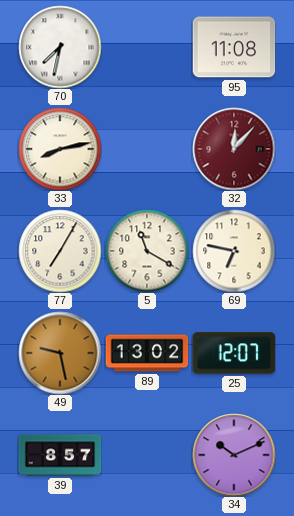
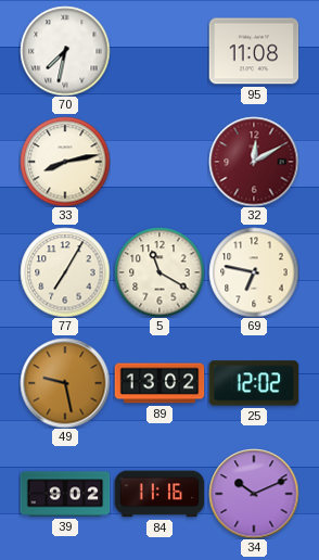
32: 12:07 -> 12:10 (254, 162)
25: 12:07 -> 12:02 (254, 383)
39: 8:57 -> 9:02 (65, 494)
84: none -> 11:16 (159, 494)
